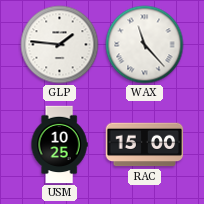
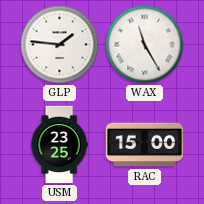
WAX: 11:23 -> 11:25 (145, 45)
USM: 10:25 -> 23:25 (59, 145)
